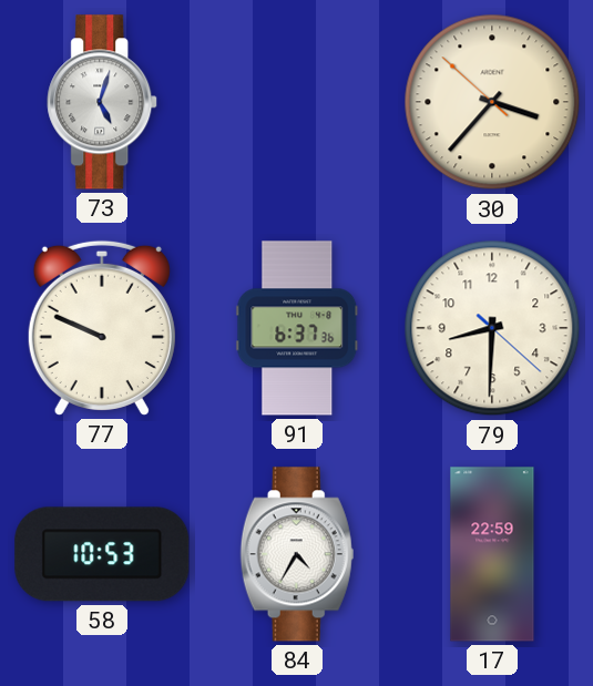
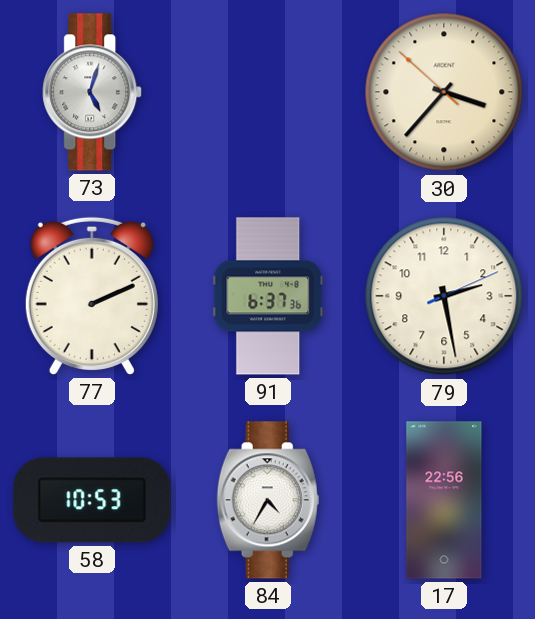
77: 9:49 -> 2:11 (92, 296)
79: 8:30 -> 2:28 (444, 296)
17: 22:59 -> 22:56 (444, 500)
